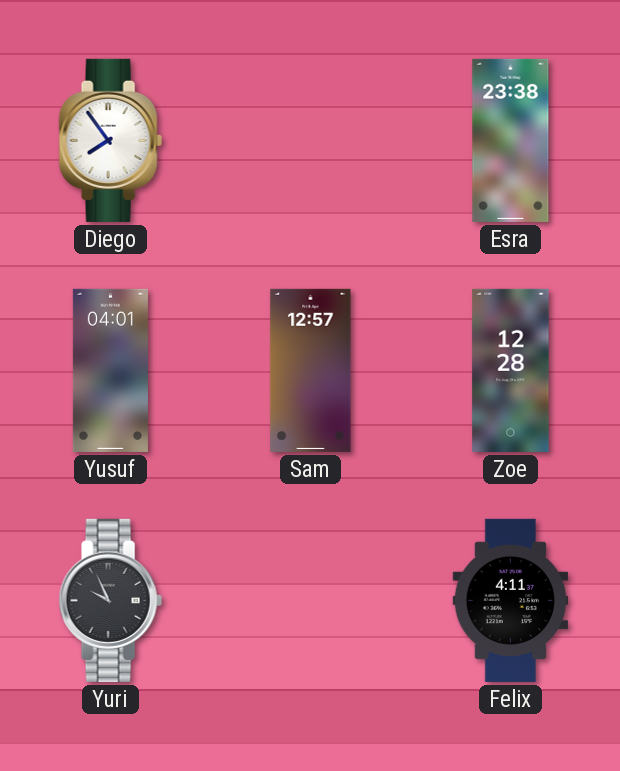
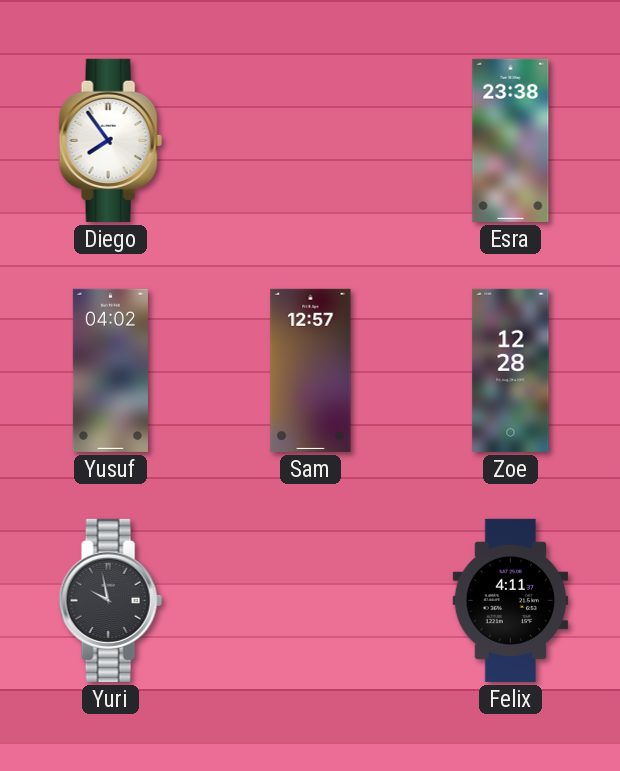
Yusuf: 04:01 -> 04:02 (110, 370)
Yuri: 9:56 -> 9:58 (110, 600)
